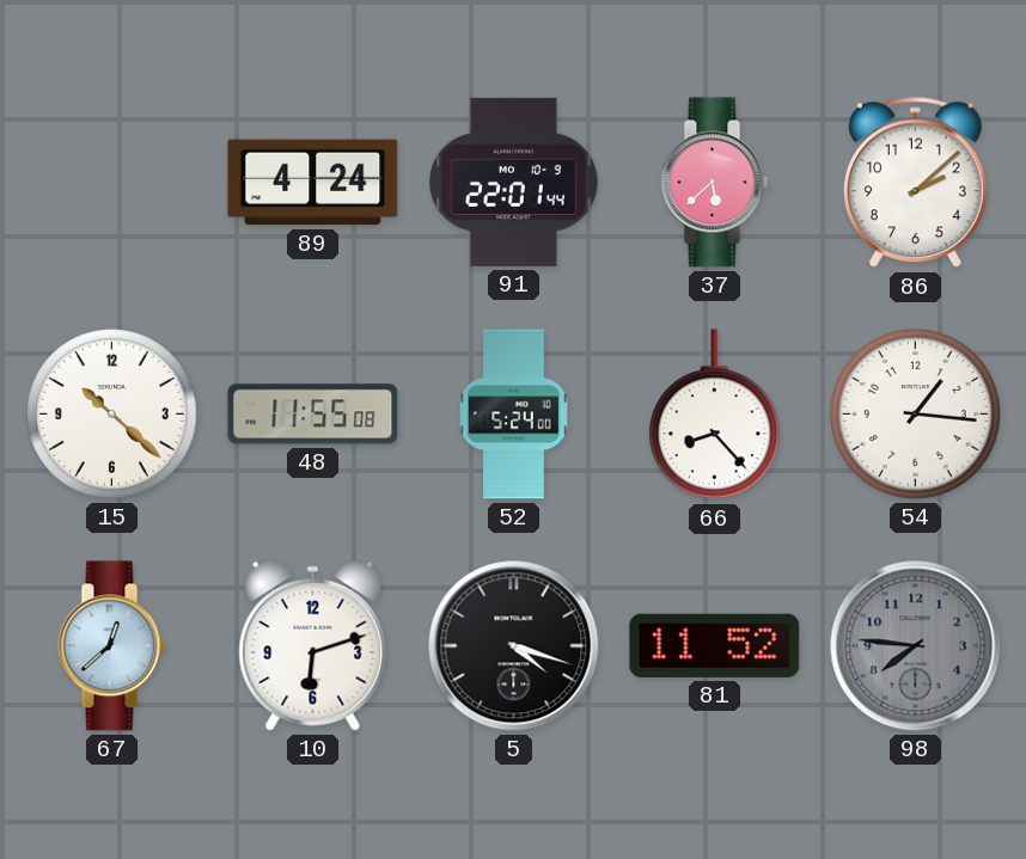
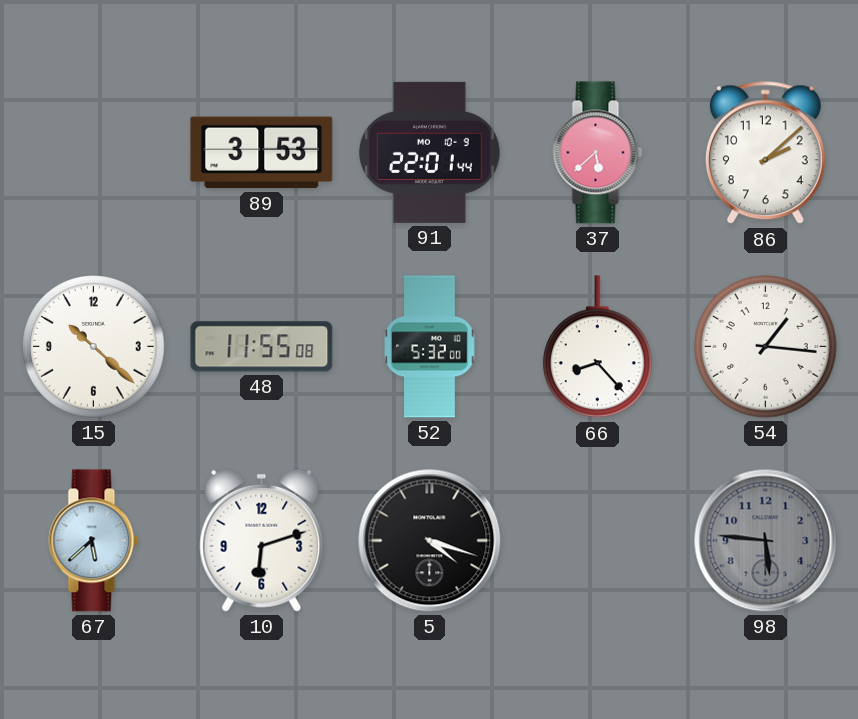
89: 4:24 -> 3:53 (262, 153)
52: 5:24 -> 5:32 (430, 347)
67: 12:38 -> 5:38 (94, 541)
81: 11:52 -> none (715, 645)
98: 7:46 -> 5:46 (766, 541)
